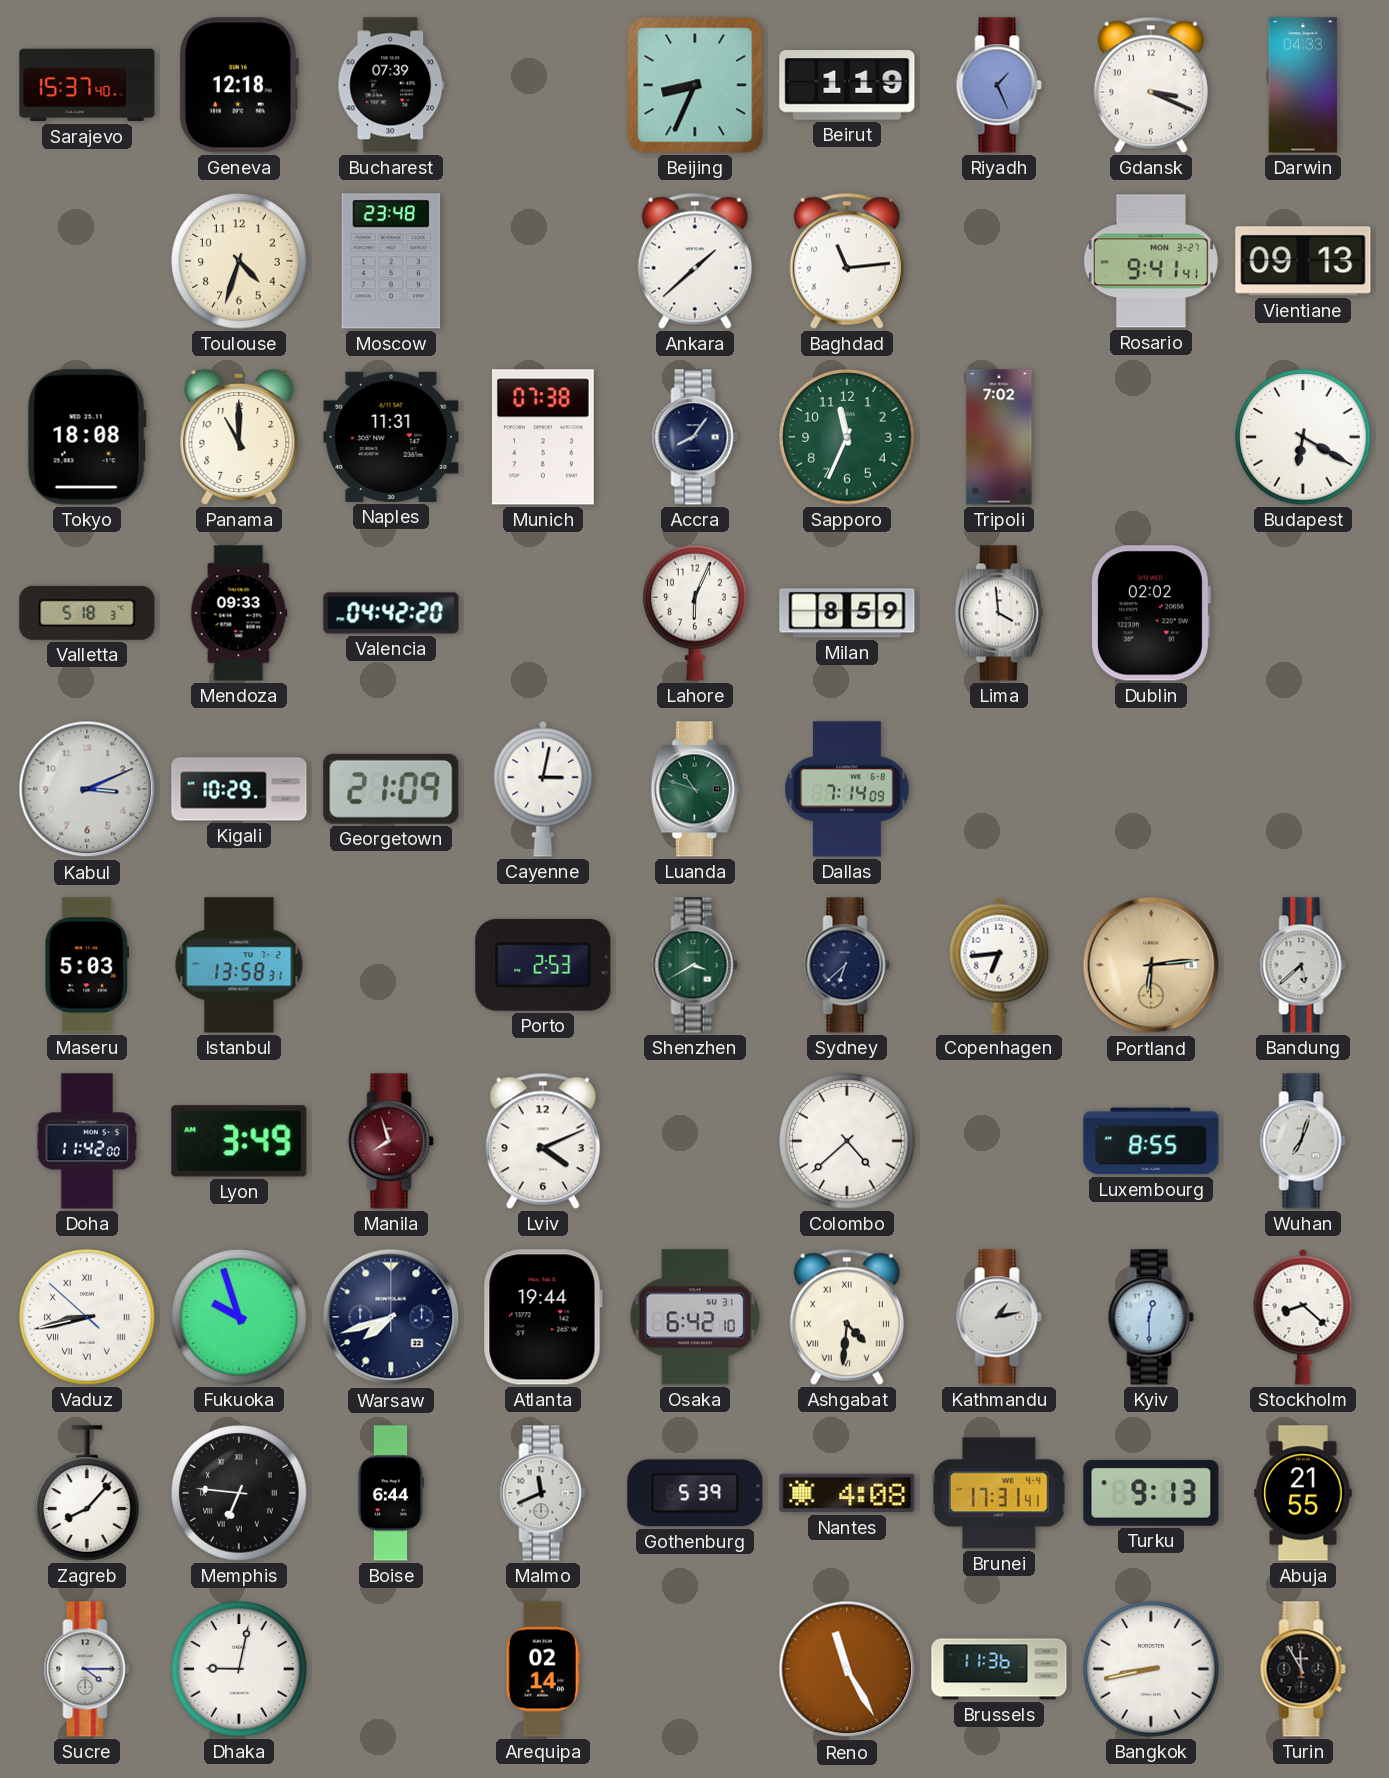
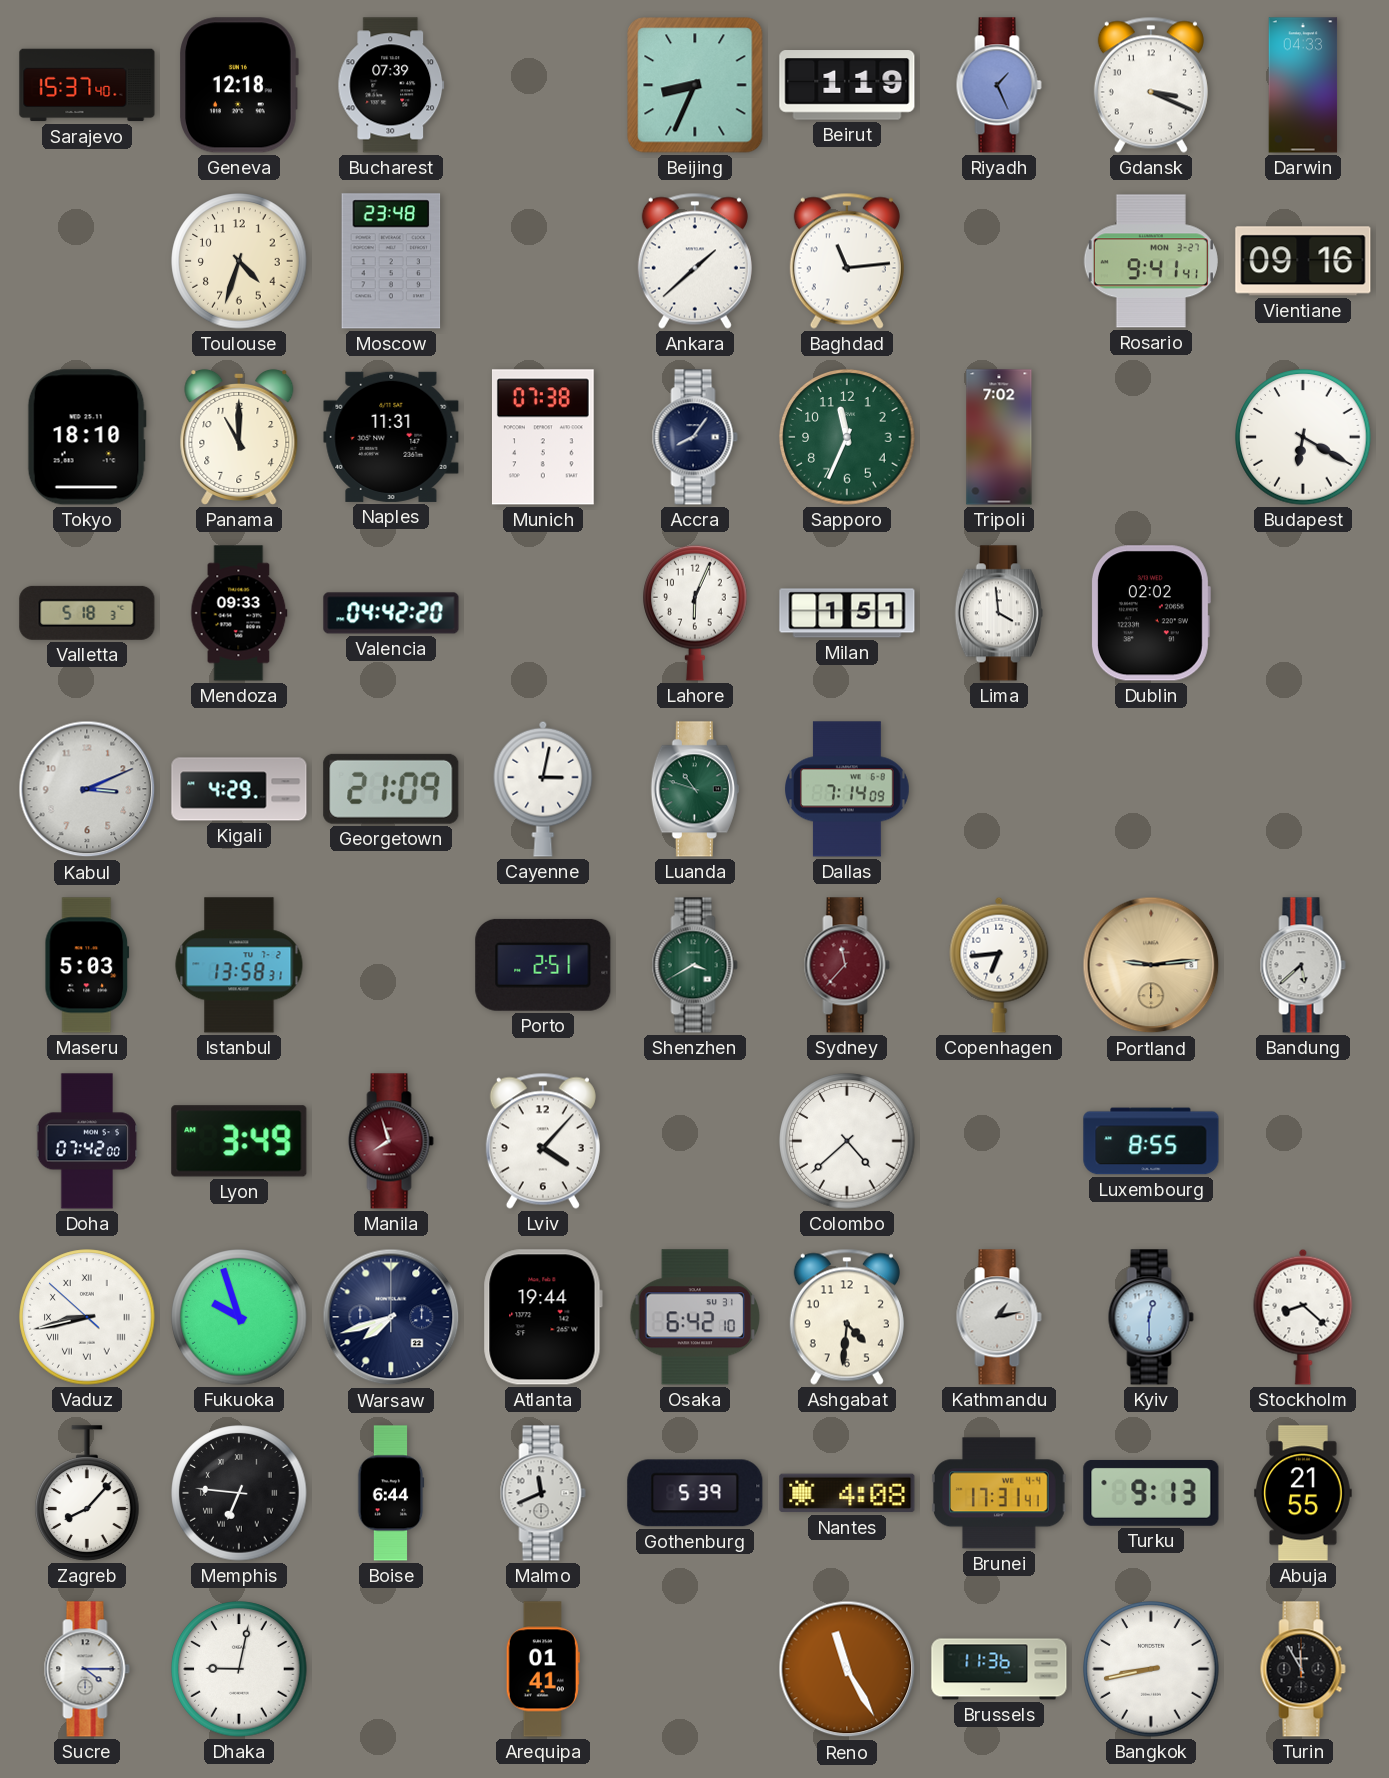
Vientiane: 09:13 -> 09:16 (1303, 261)
Tokyo: 18:08 -> 18:10 (87, 437)
Milan: 8:59 -> 1:51 (847, 613)
Kigali: 10:29 -> 4:29 (239, 789)
Porto: 2:53 -> 2:51 (543, 965)
Sydney: 6:38 -> 11:37 (847, 965)
Sydney dial: navy -> burgundy (847, 965)
Portland: 6:14 -> 9:14 (1151, 965)
Doha: 11:42 -> 07:42 (87, 1141)
Lviv: 4:11 -> 4:07 (543, 1141)
Wuhan: 7:03 -> none (1303, 1141)
Ashgabat numerals: Roman -> Arabic (847, 1317)
Arequipa: 02:14 -> 01:41 (543, 1669)
